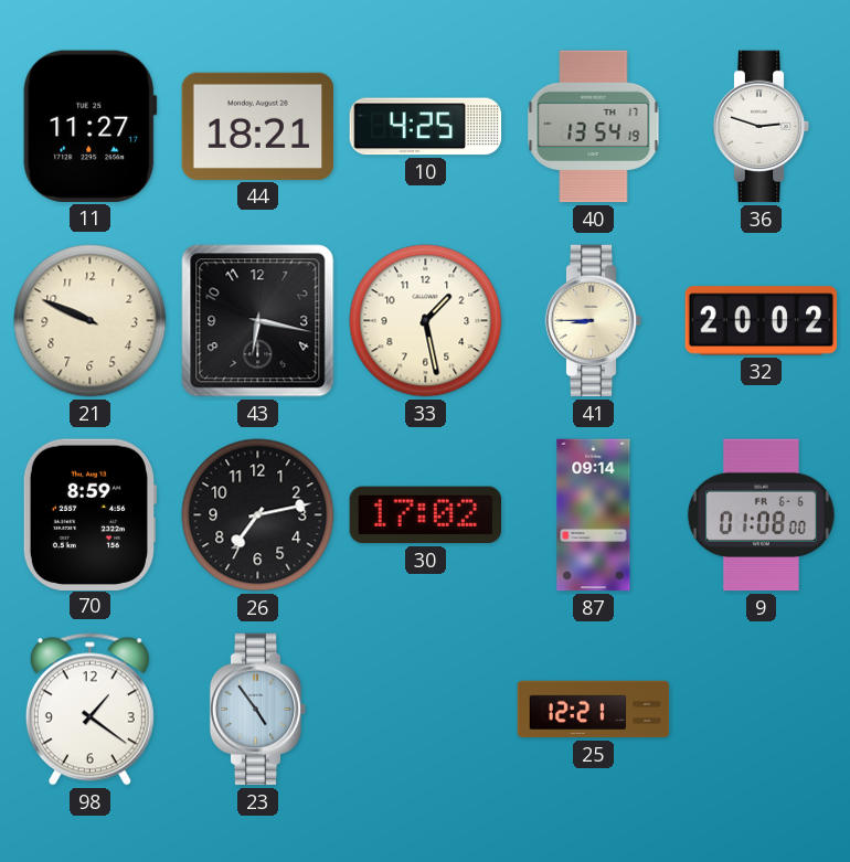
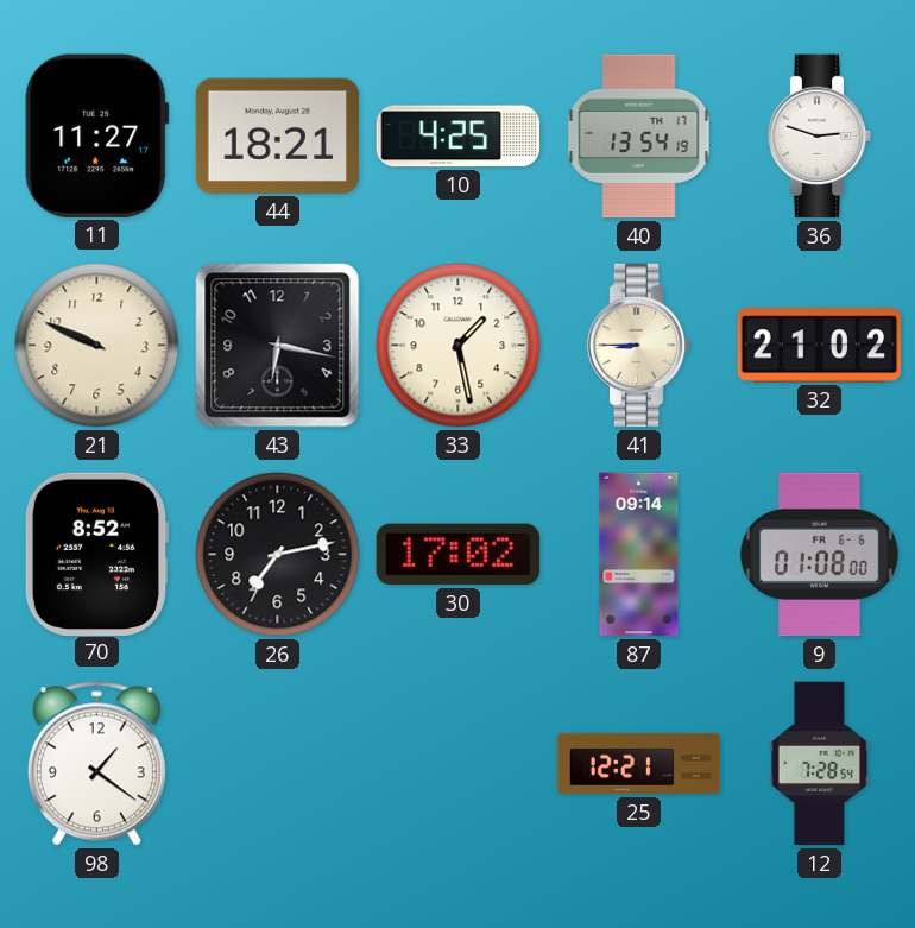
32: 20:02 -> 21:02 (820, 346)
70: 8:59 -> 8:52 (95, 554)
23: 4:54 -> none (258, 710)
12: none -> 7:28 (820, 764)
